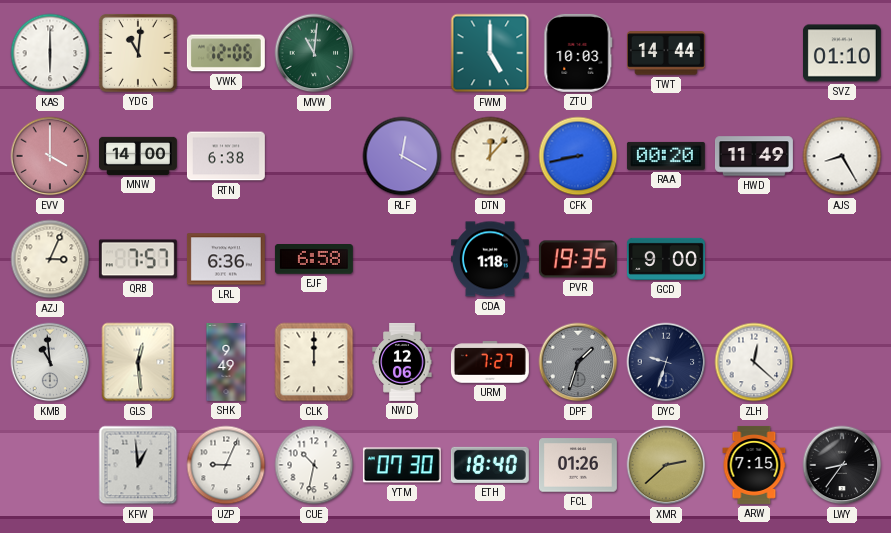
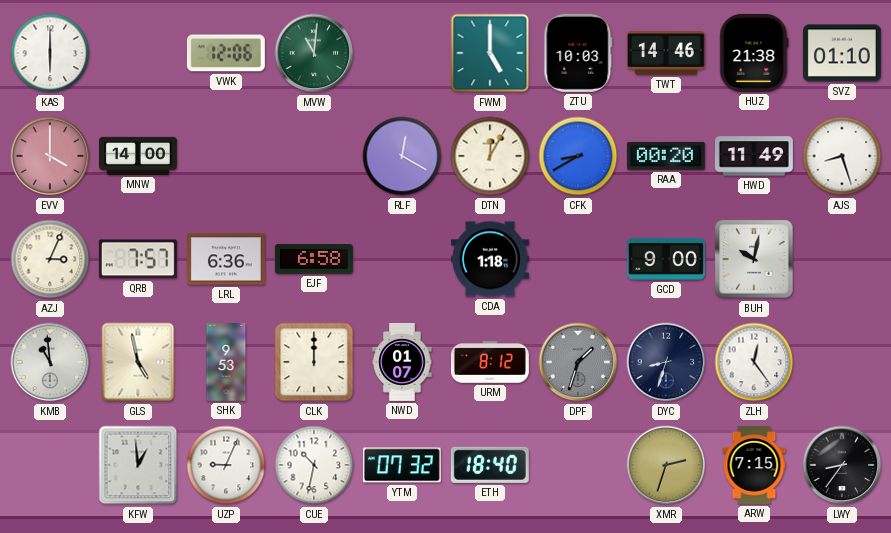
YDG: 11:01 -> none (138, 53)
TWT: 14:44 -> 14:46 (666, 53)
HUZ: none -> 21:38 (754, 53)
RTN: 6:38 -> none (226, 156)
DTN: 12:07 -> 12:05 (490, 156)
CFK: 8:43 -> 8:40 (578, 156)
AJS: 8:25 -> 8:27 (842, 156)
PVR: 19:35 -> none (578, 259)
BUH: none -> 10:02 (754, 259)
GLS: 12:29 -> 4:58 (138, 362)
SHK: 9:49 -> 9:53 (226, 363)
NWD: 12:06 -> 01:07 (402, 362)
URM: 7:27 -> 8:12 (490, 362)
DYC: 9:33 -> 8:33 (666, 362)
ZLH: 12:22 -> 12:24 (754, 362)
YTM: 07:30 -> 07:32 (402, 465)
FCL: 01:26 -> none (578, 465)
XMR: 2:38 -> 2:33 (666, 465)
